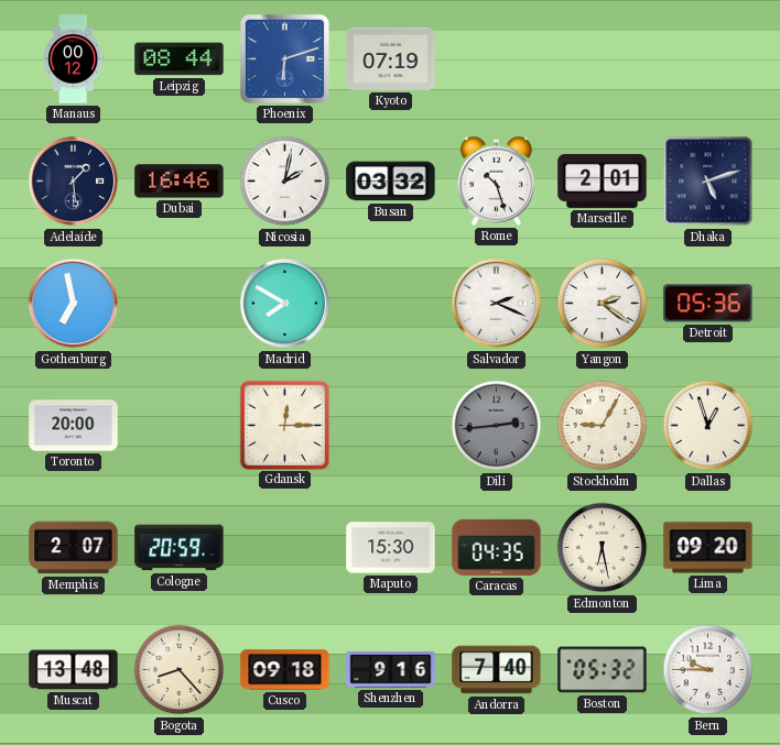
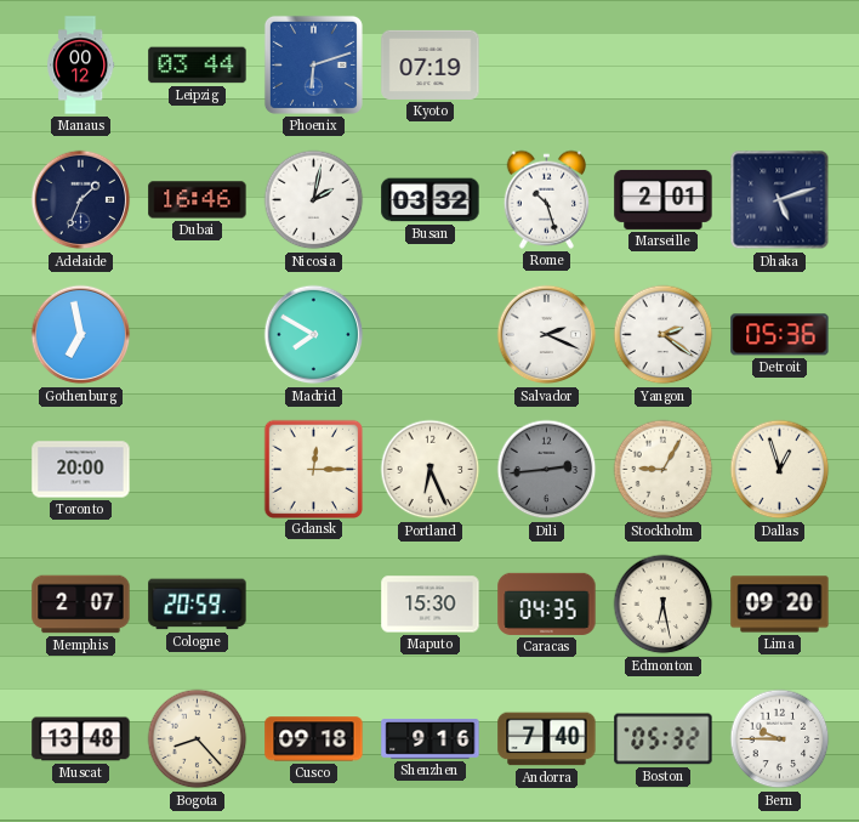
Leipzig: 08:44 -> 03:44 (198, 66)
Adelaide: 1:29 -> 1:34 (81, 200)
Portland: none -> 6:26 (431, 470)
